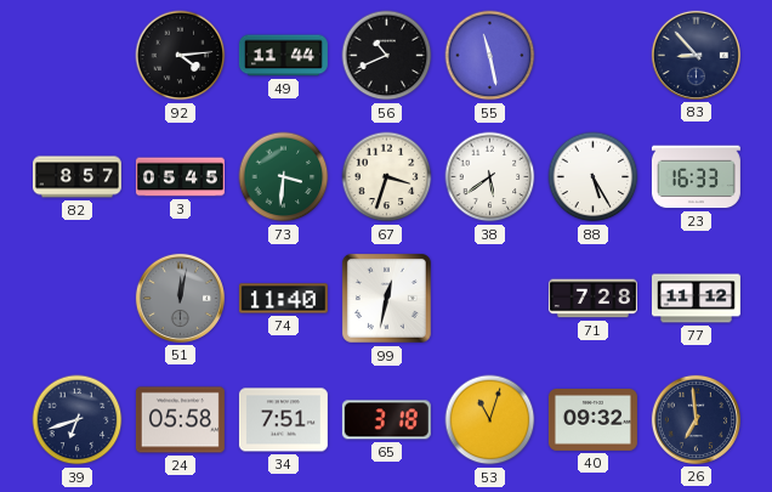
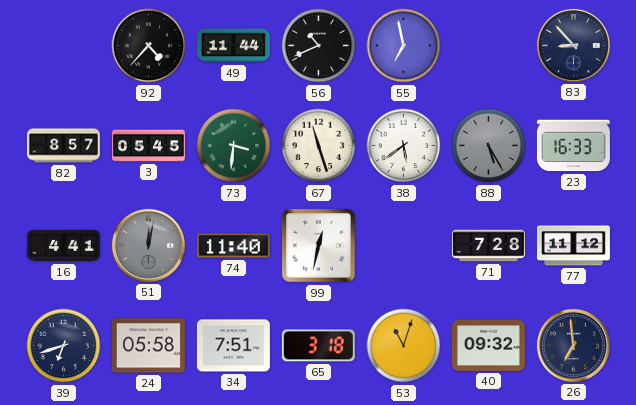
92: 4:14 -> 4:37 (149, 46)
55: 11:28 -> 6:58 (404, 46)
67: 3:33 -> 11:27 (319, 146)
88 dial: white -> grey (489, 146)
16: none -> 4:41 (63, 246)
